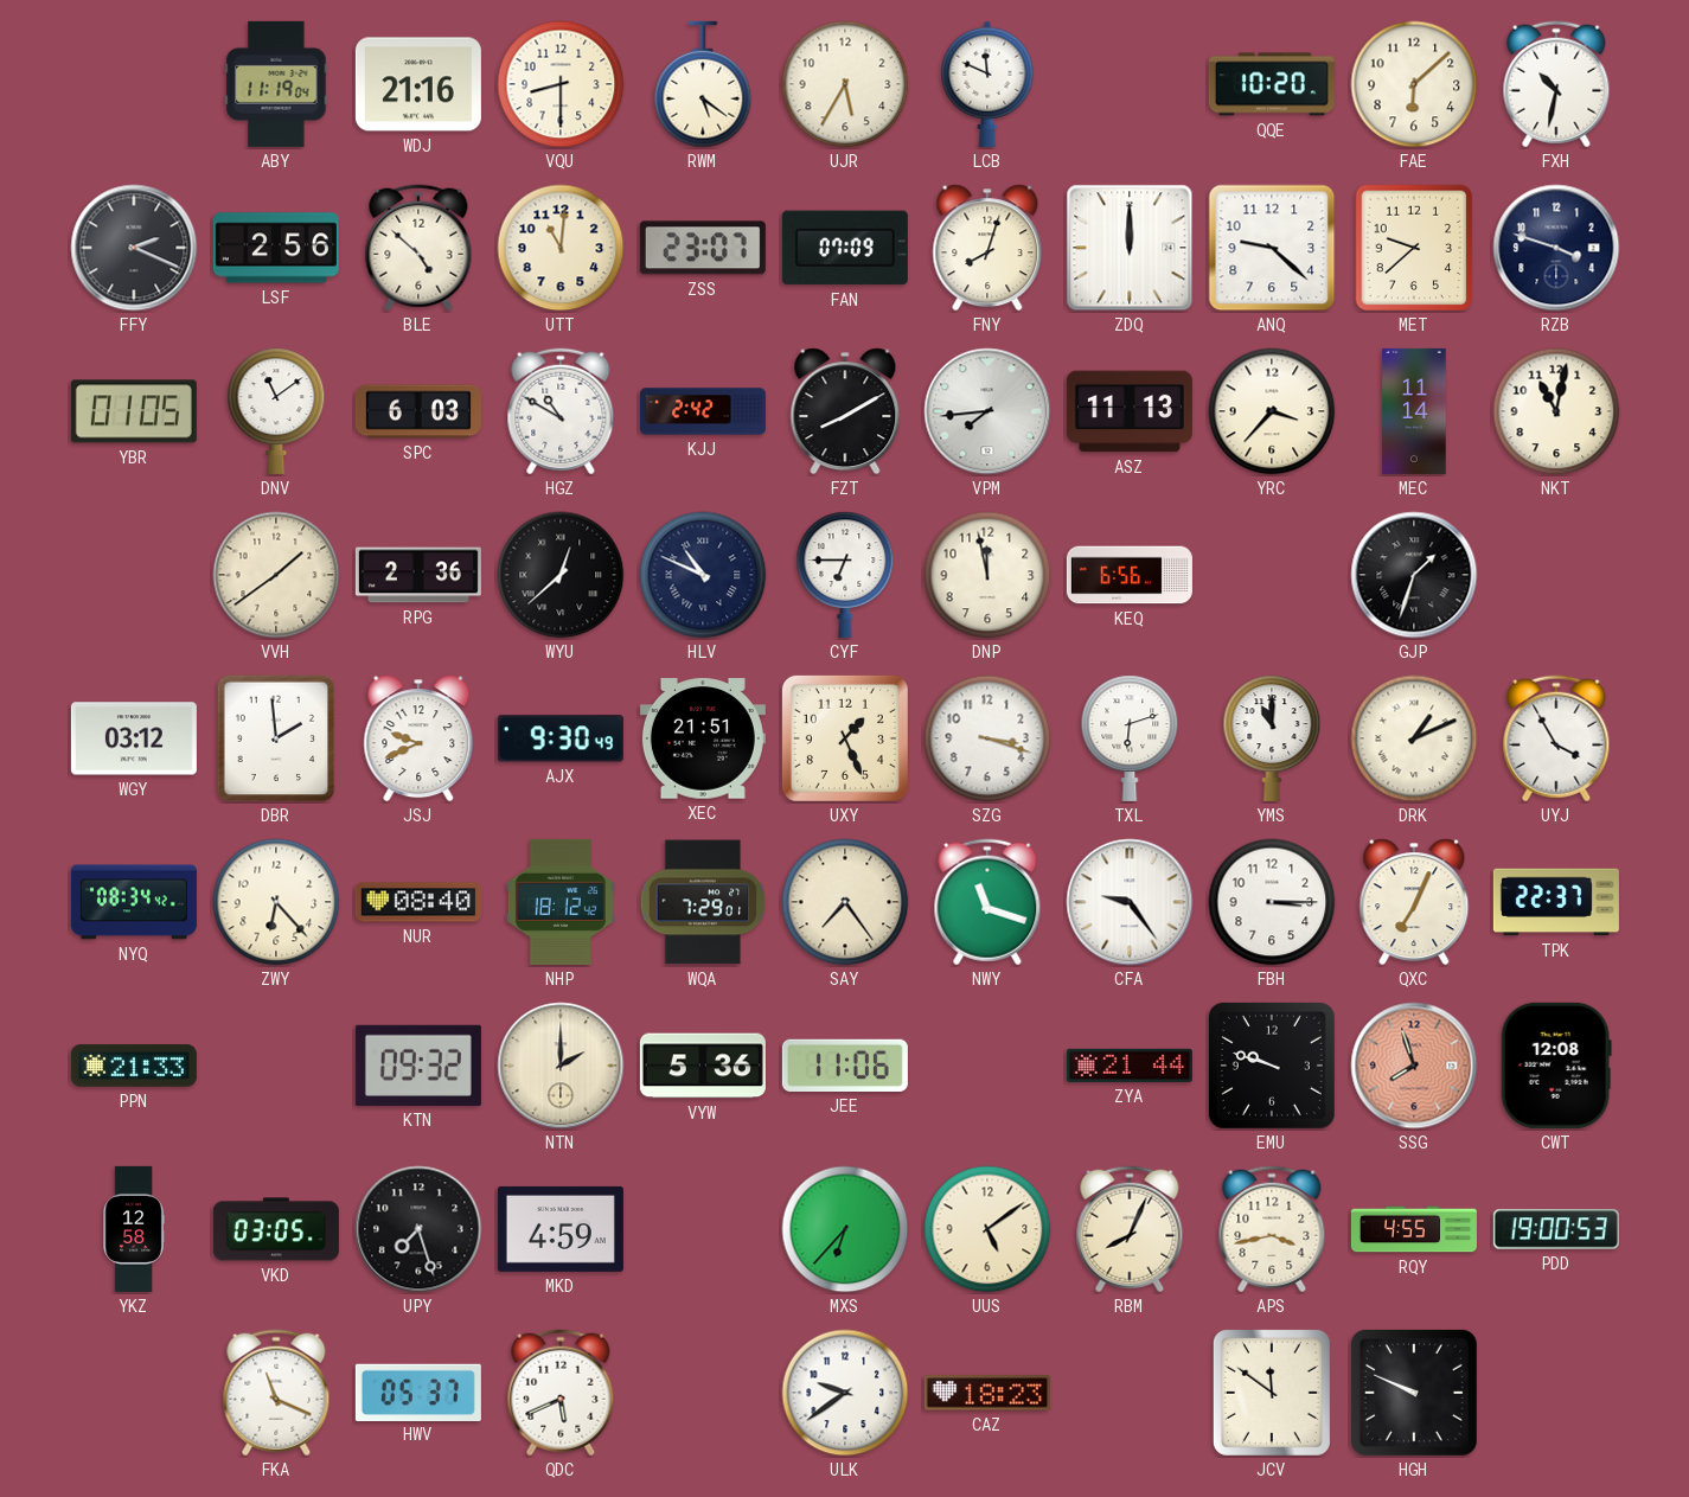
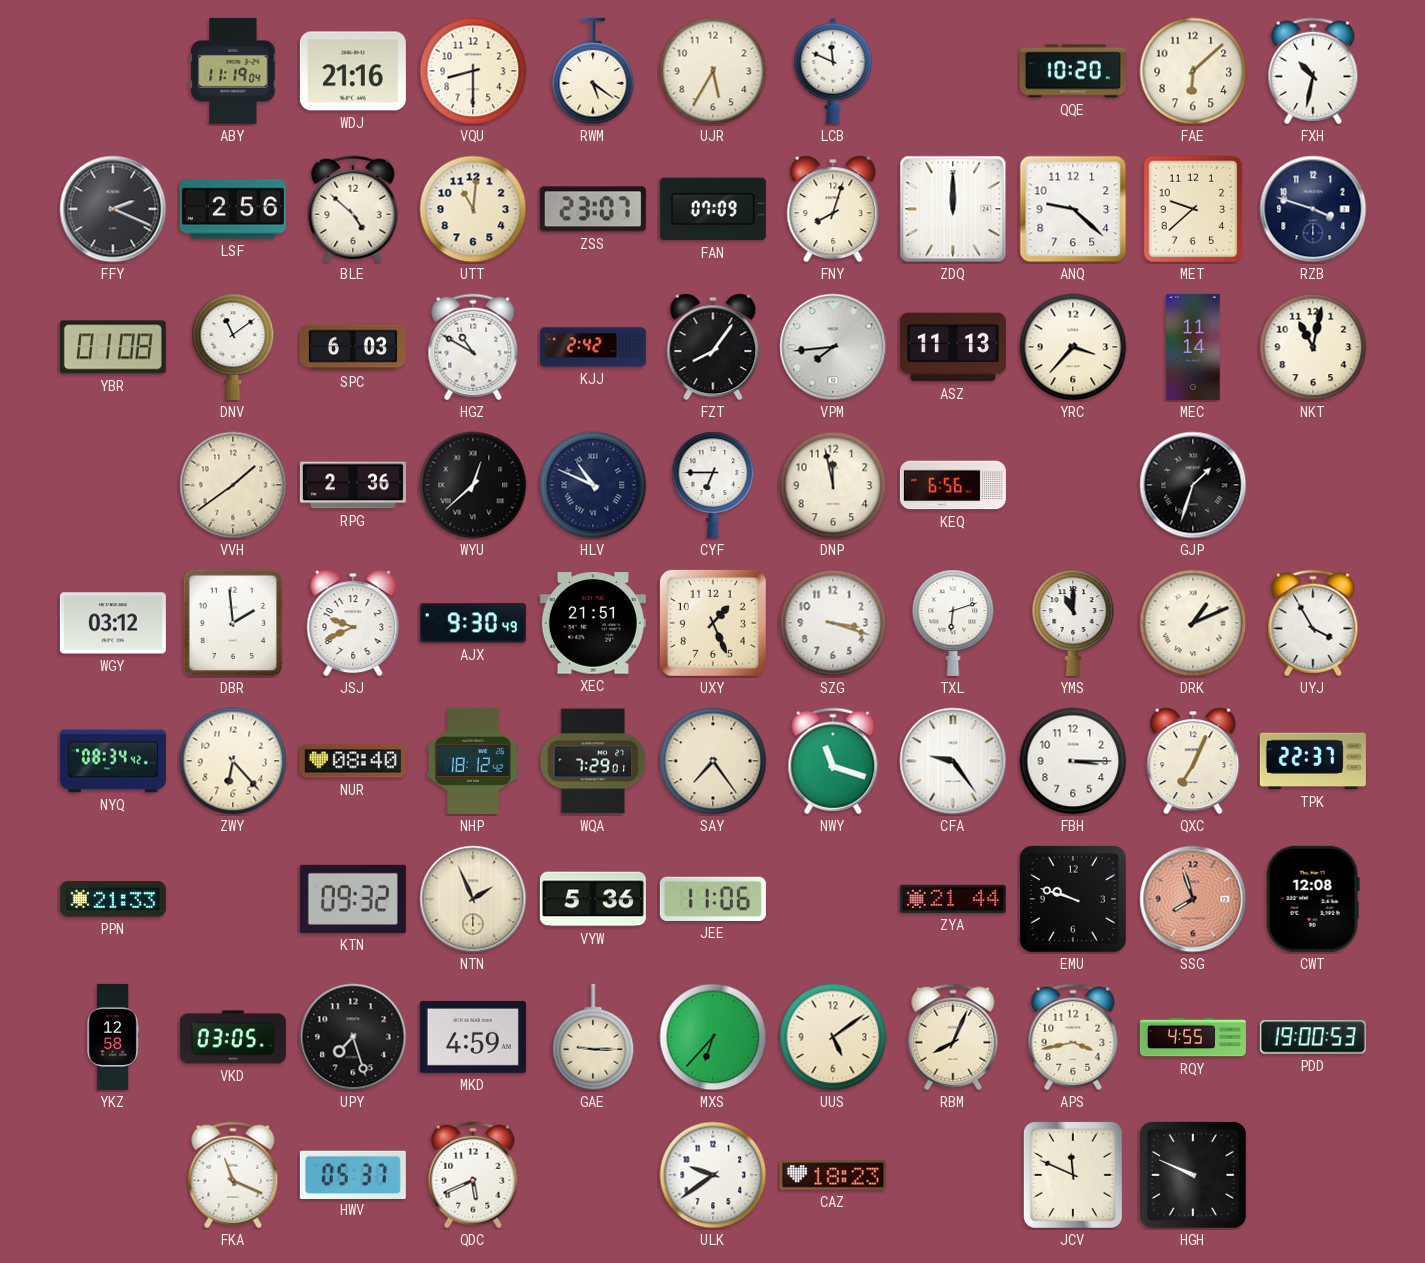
YBR: 01:05 -> 01:08 (113, 347)
FZT: 8:10 -> 8:06 (713, 347)
NTN: 2:00 -> 1:56 (473, 899)
GAE: none -> 9:15 (593, 1037)
JCV: 11:51 -> 11:49 (1073, 1175)
